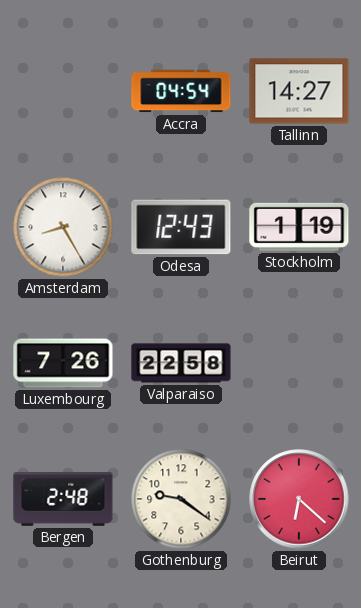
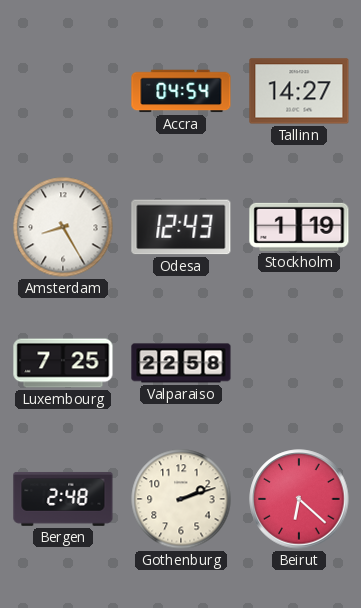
Luxembourg: 7:26 -> 7:25 (63, 363)
Gothenburg: 9:21 -> 2:12 (181, 499)
